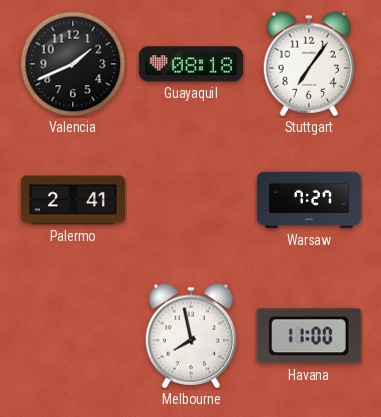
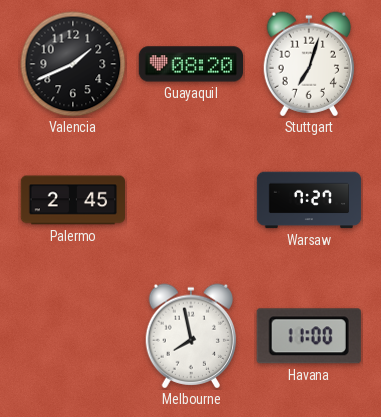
Guayaquil: 08:18 -> 08:20 (190, 64)
Stuttgart: 7:06 -> 7:03 (309, 64)
Palermo: 2:41 -> 2:45 (72, 200)
